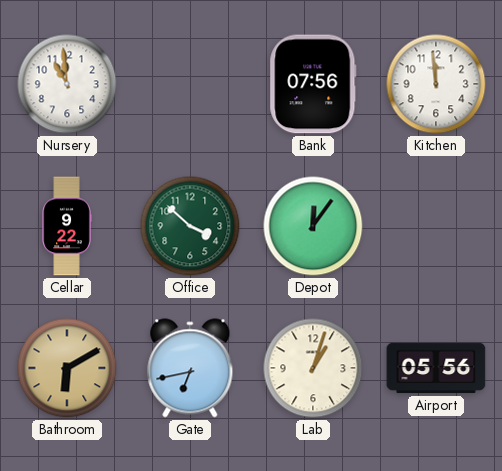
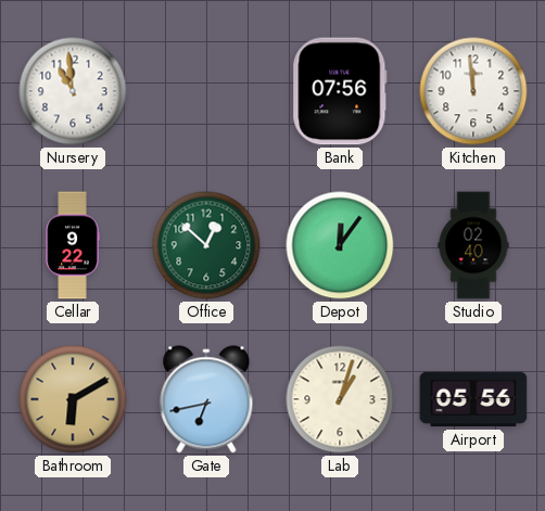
Office: 3:52 -> 12:52 (206, 245)
Studio: none -> 02:40 (473, 245)
